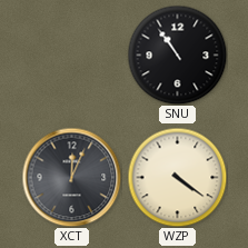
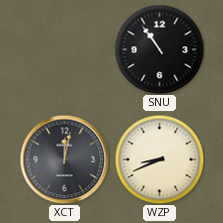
XCT: 12:04 -> 12:02 (64, 159)
WZP: 4:21 -> 8:41 (159, 159)
